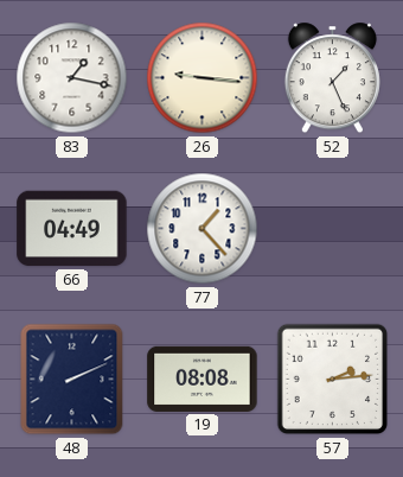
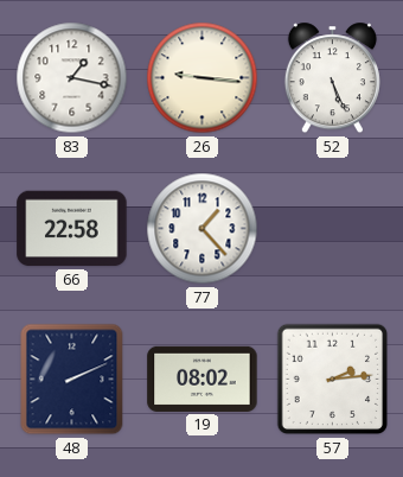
52: 1:26 -> 5:26 (332, 78)
66: 04:49 -> 22:58 (72, 229)
19: 08:08 -> 08:02 (203, 379)
